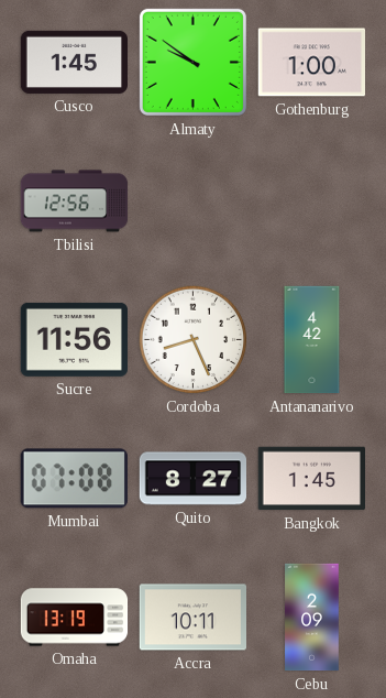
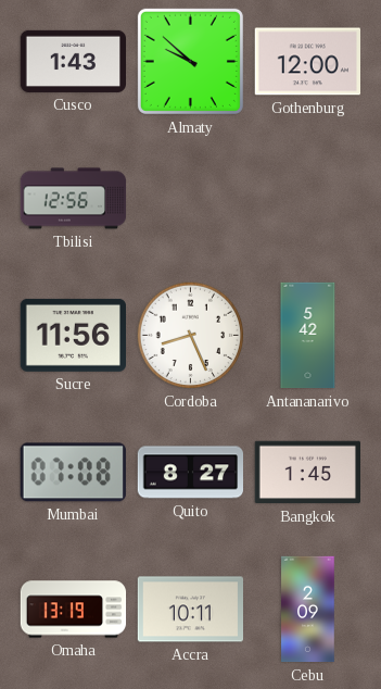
Cusco: 1:45 -> 1:43 (74, 61)
Almaty: 9:51 -> 9:52 (190, 61)
Gothenburg: 1:00 -> 12:00 (307, 62)
Antananarivo: 4:42 -> 5:42 (308, 336)
